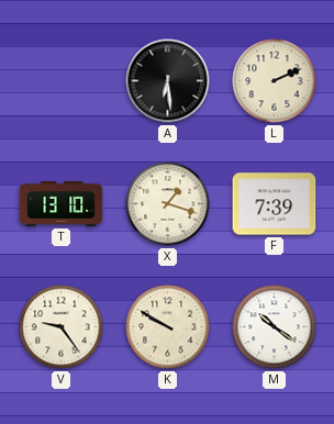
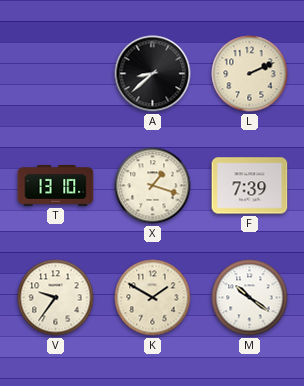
A: 6:29 -> 8:38 (153, 74)
V: 9:24 -> 9:36 (56, 298)
K: 9:50 -> 1:50 (153, 298)
